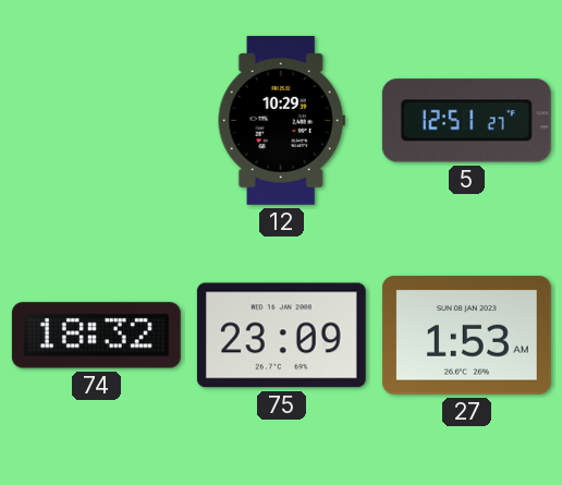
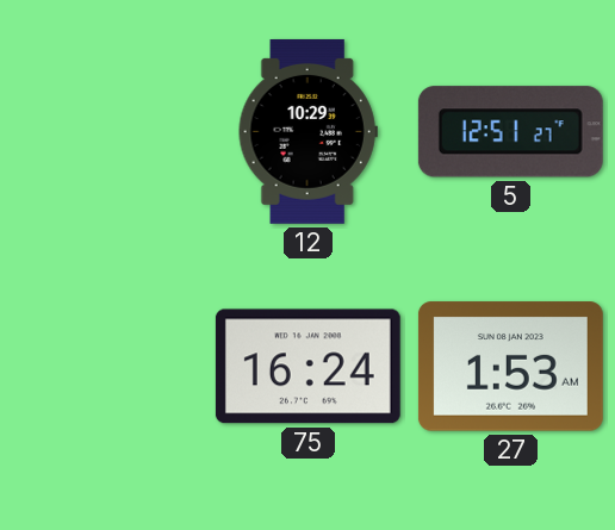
74: 18:32 -> none (96, 336)
75: 23:09 -> 16:24 (307, 367)
